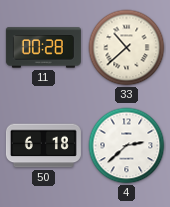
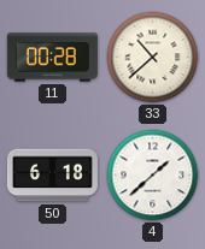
4: 2:38 -> 1:38 (153, 176)
